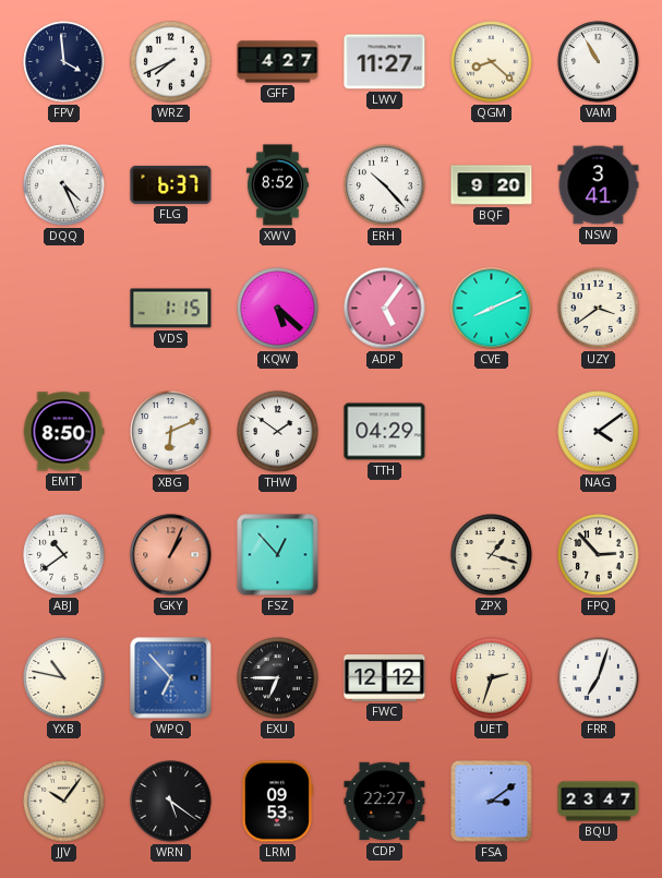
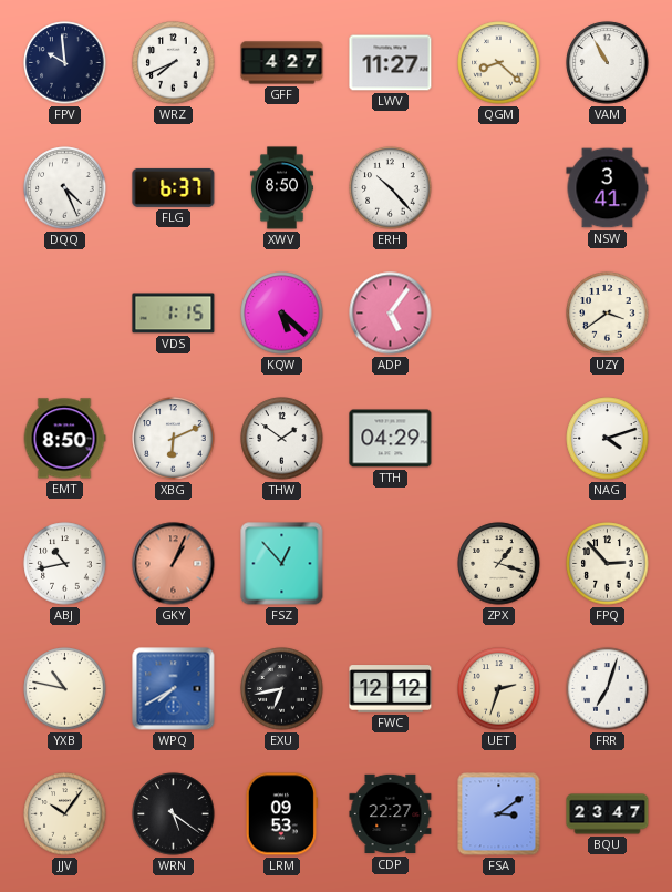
FPV: 3:59 -> 9:59 (65, 63)
XWV: 8:52 -> 8:50 (281, 188)
BQF: 9:20 -> none (492, 185)
CVE: 8:11 -> none (492, 309)
NAG: 4:09 -> 4:12 (608, 439)
ABJ: 10:39 -> 10:43 (65, 564)
WPQ: 6:53 -> 7:40 (174, 689)
EXU: 6:45 -> 6:43 (282, 689)
